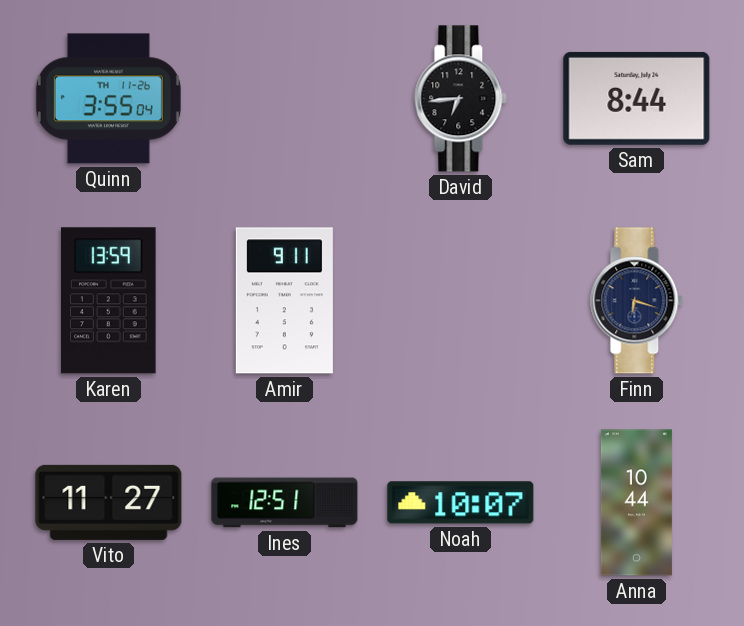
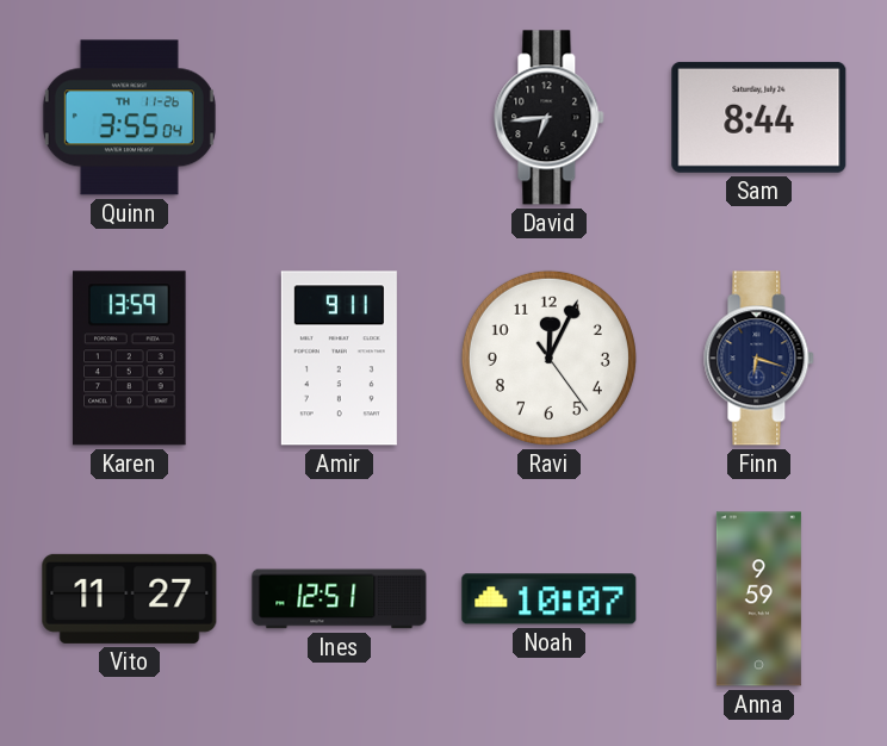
Ravi: none -> 12:04 (548, 358)
Anna: 10:44 -> 9:59 (758, 599)
